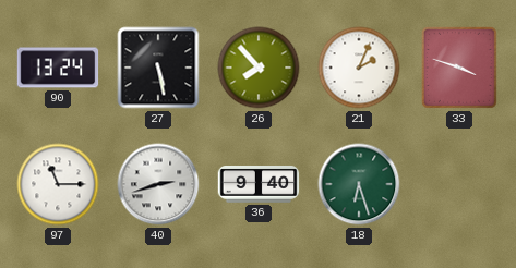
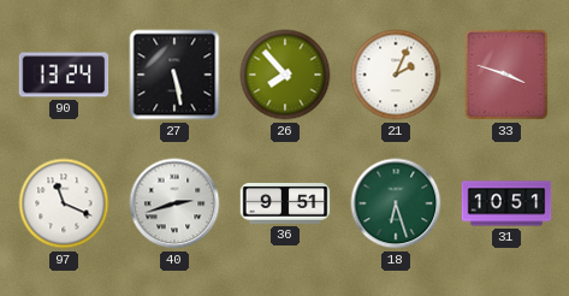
97: 11:15 -> 11:19 (64, 203)
36: 9:40 -> 9:51 (285, 203)
31: none -> 10:51 (506, 203)
